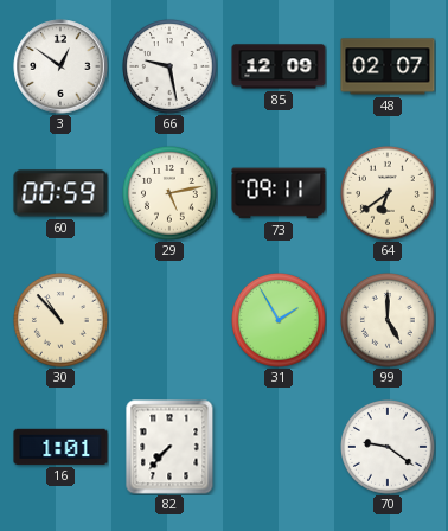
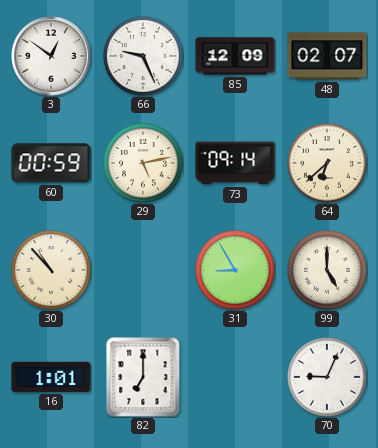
66: 9:28 -> 9:26 (144, 57)
73: 09:11 -> 09:14 (235, 163)
64: 6:39 -> 6:38 (328, 164)
31: 1:55 -> 8:55 (236, 271)
82: 7:37 -> 7:00 (143, 377)
70: 9:21 -> 9:04 (328, 378)
